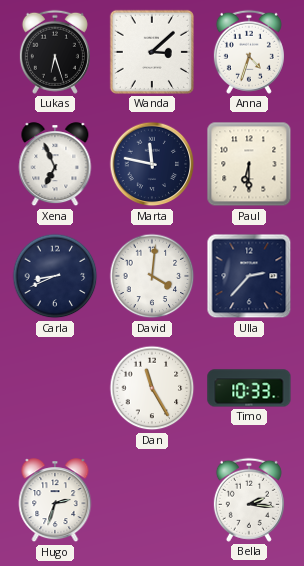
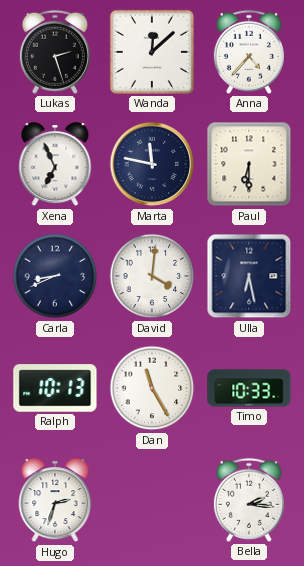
Lukas: 6:27 -> 2:27 (55, 52)
Wanda: 3:08 -> 12:08 (152, 52)
Anna: 4:33 -> 4:37 (249, 52)
Ulla: 2:37 -> 6:28 (249, 276)
Ralph: none -> 10:13 (55, 388)
